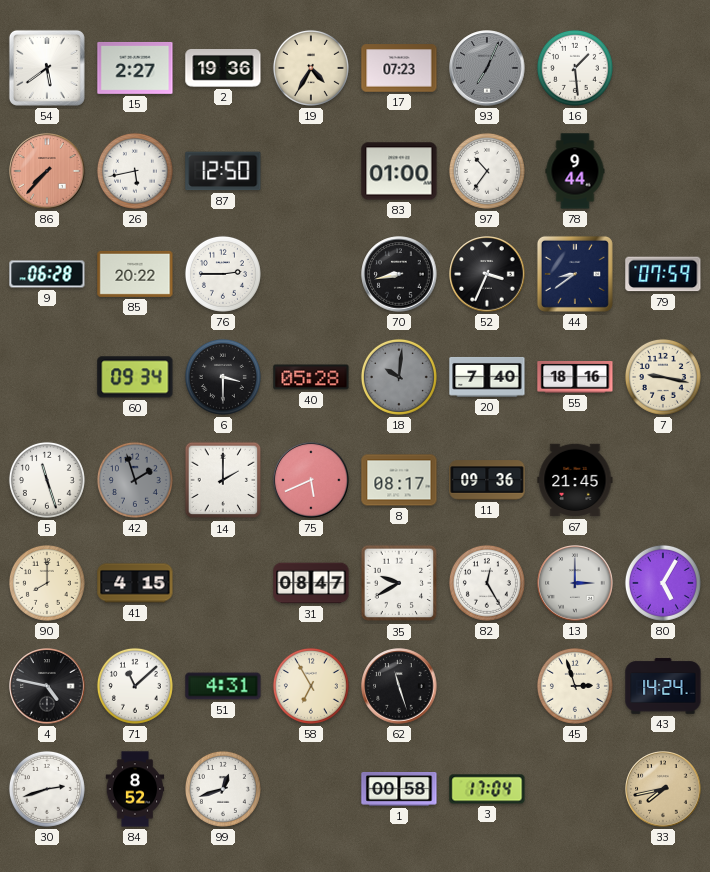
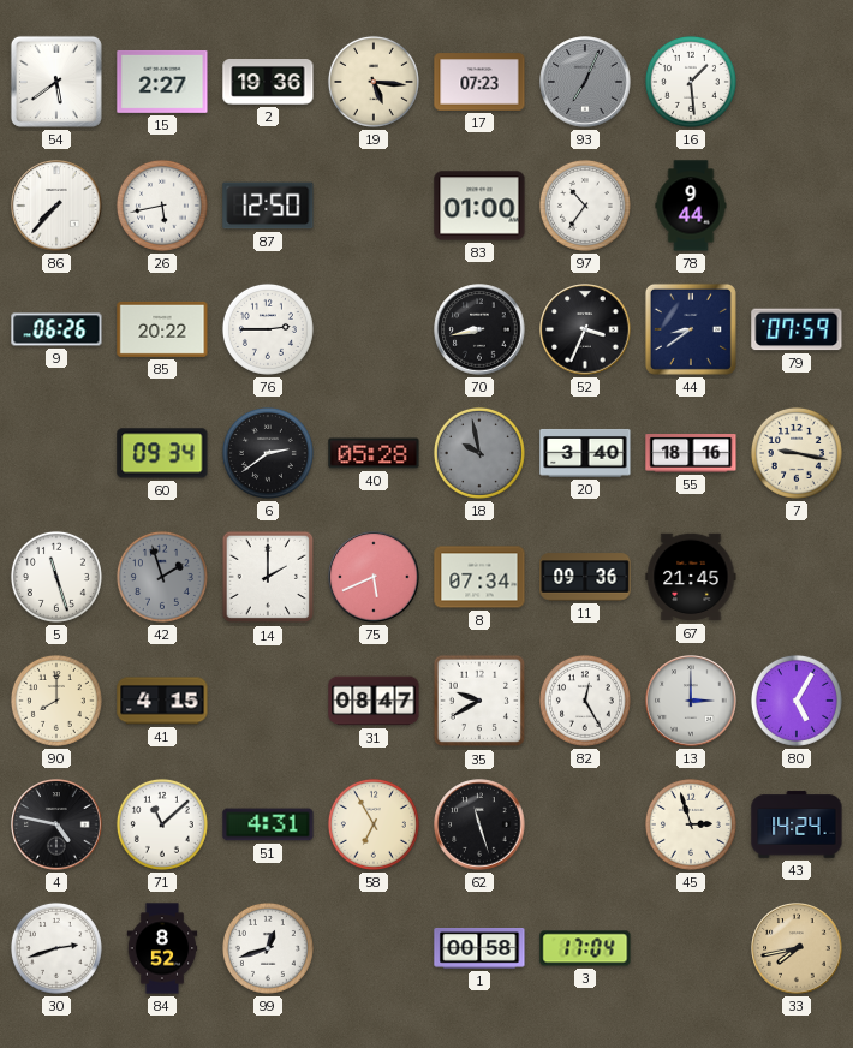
19: 4:35 -> 5:16 (374, 82)
86 dial: salmon -> white (56, 206)
9: 06:28 -> 06:26 (56, 329)
6: 3:30 -> 2:39 (268, 453)
18: 10:01 -> 9:58 (479, 453)
20: 7:40 -> 3:40 (585, 453)
8: 08:17 -> 07:34 (479, 577)
